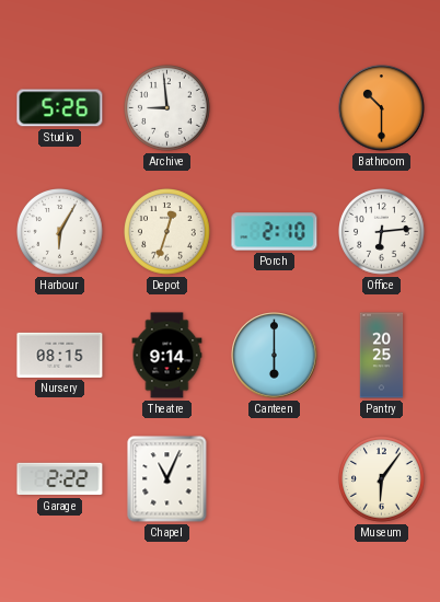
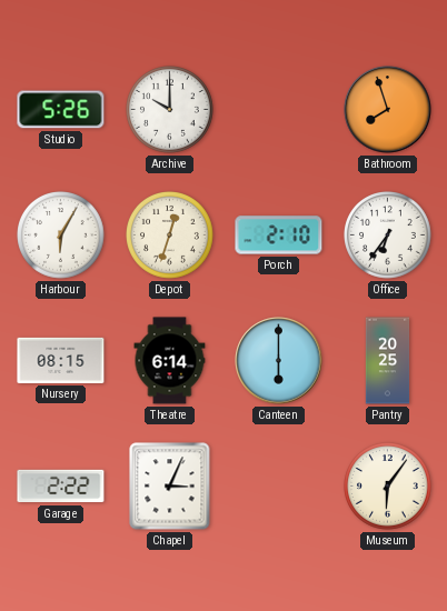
Archive: 8:59 -> 10:00 (170, 110)
Bathroom: 10:30 -> 7:57 (388, 110)
Office: 6:14 -> 6:36 (388, 236)
Theatre: 9:14 -> 6:14 (170, 361)
Chapel: 11:04 -> 3:04 (170, 487)
